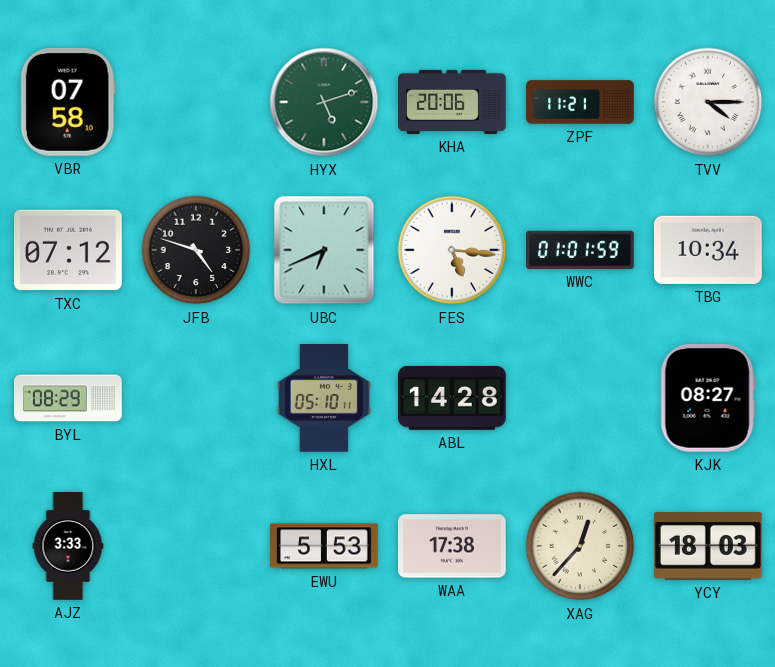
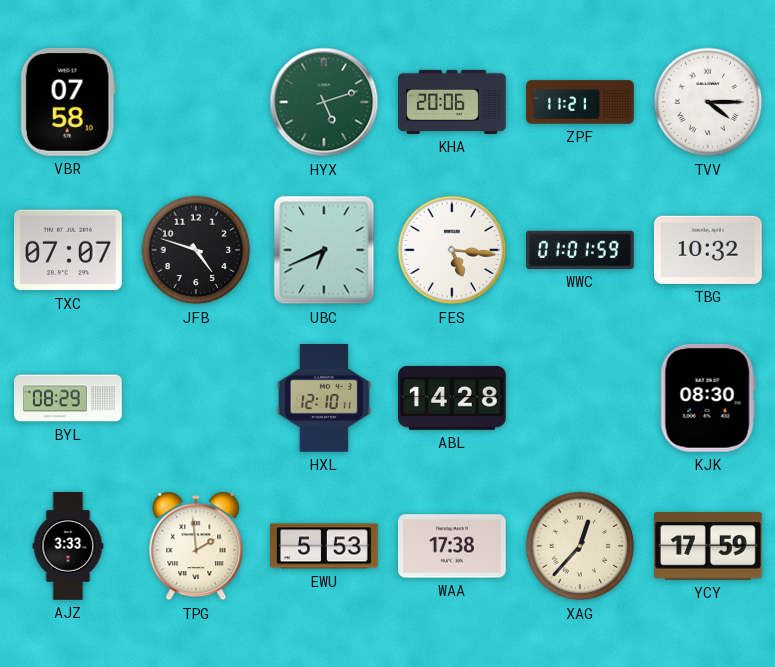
TXC: 07:12 -> 07:07 (69, 250)
TBG: 10:34 -> 10:32 (709, 250)
HXL: 05:10 -> 12:10 (324, 399)
KJK: 08:27 -> 08:30 (708, 398)
TPG: none -> 1:59 (196, 546)
YCY: 18:03 -> 17:59 (709, 546)
